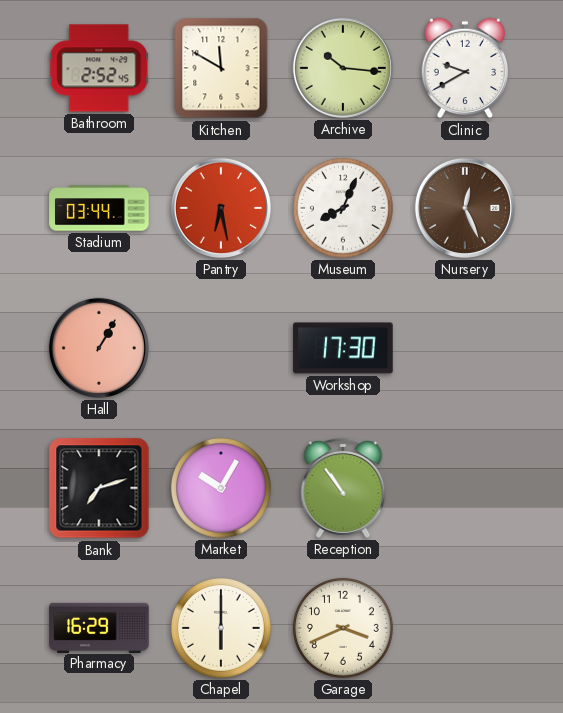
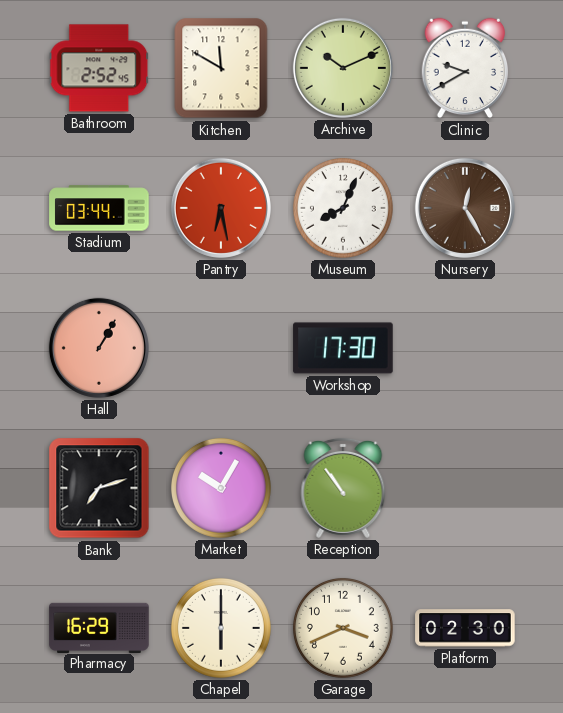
Archive: 10:16 -> 10:11 (343, 68)
Nursery: 12:26 -> 12:25 (465, 208)
Platform: none -> 02:30 (465, 628)
